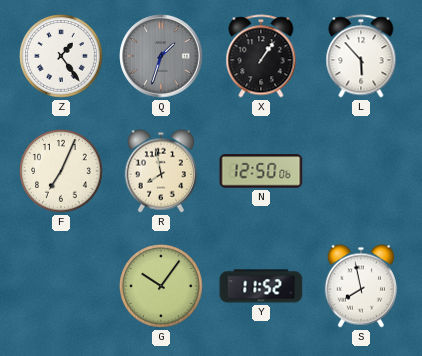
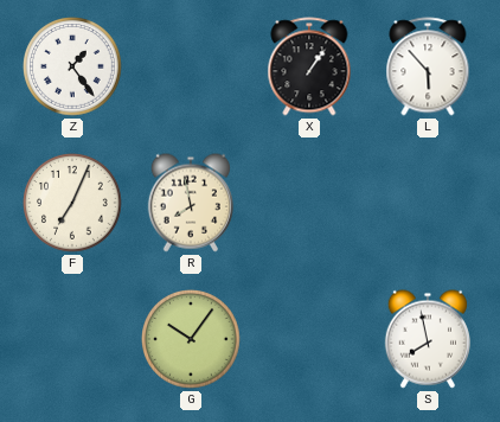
Q: 1:33 -> none (161, 56)
N: 12:50 -> none (261, 171)
Y: 11:52 -> none (261, 286)
